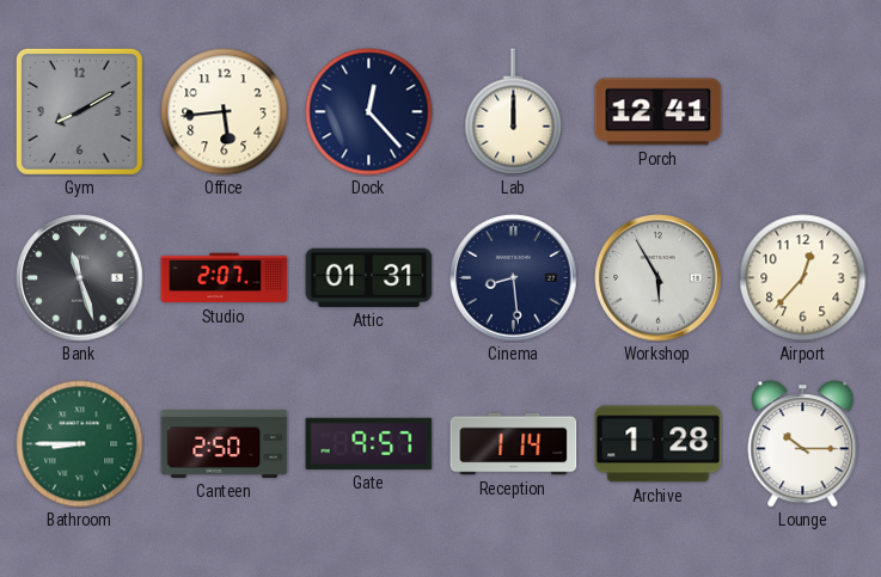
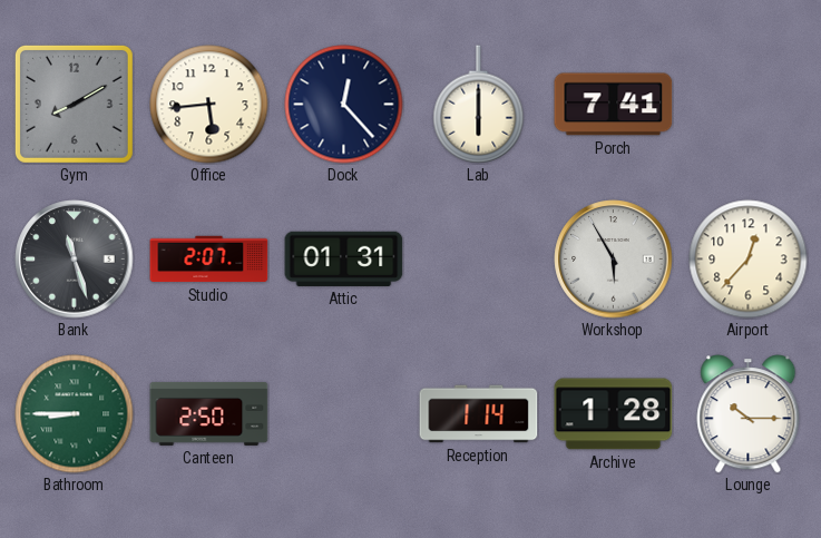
Lab: 12:00 -> 6:00 (479, 105)
Porch: 12:41 -> 7:41 (614, 105)
Cinema: 8:29 -> none (514, 278)
Gate: 9:57 -> none (369, 443)
